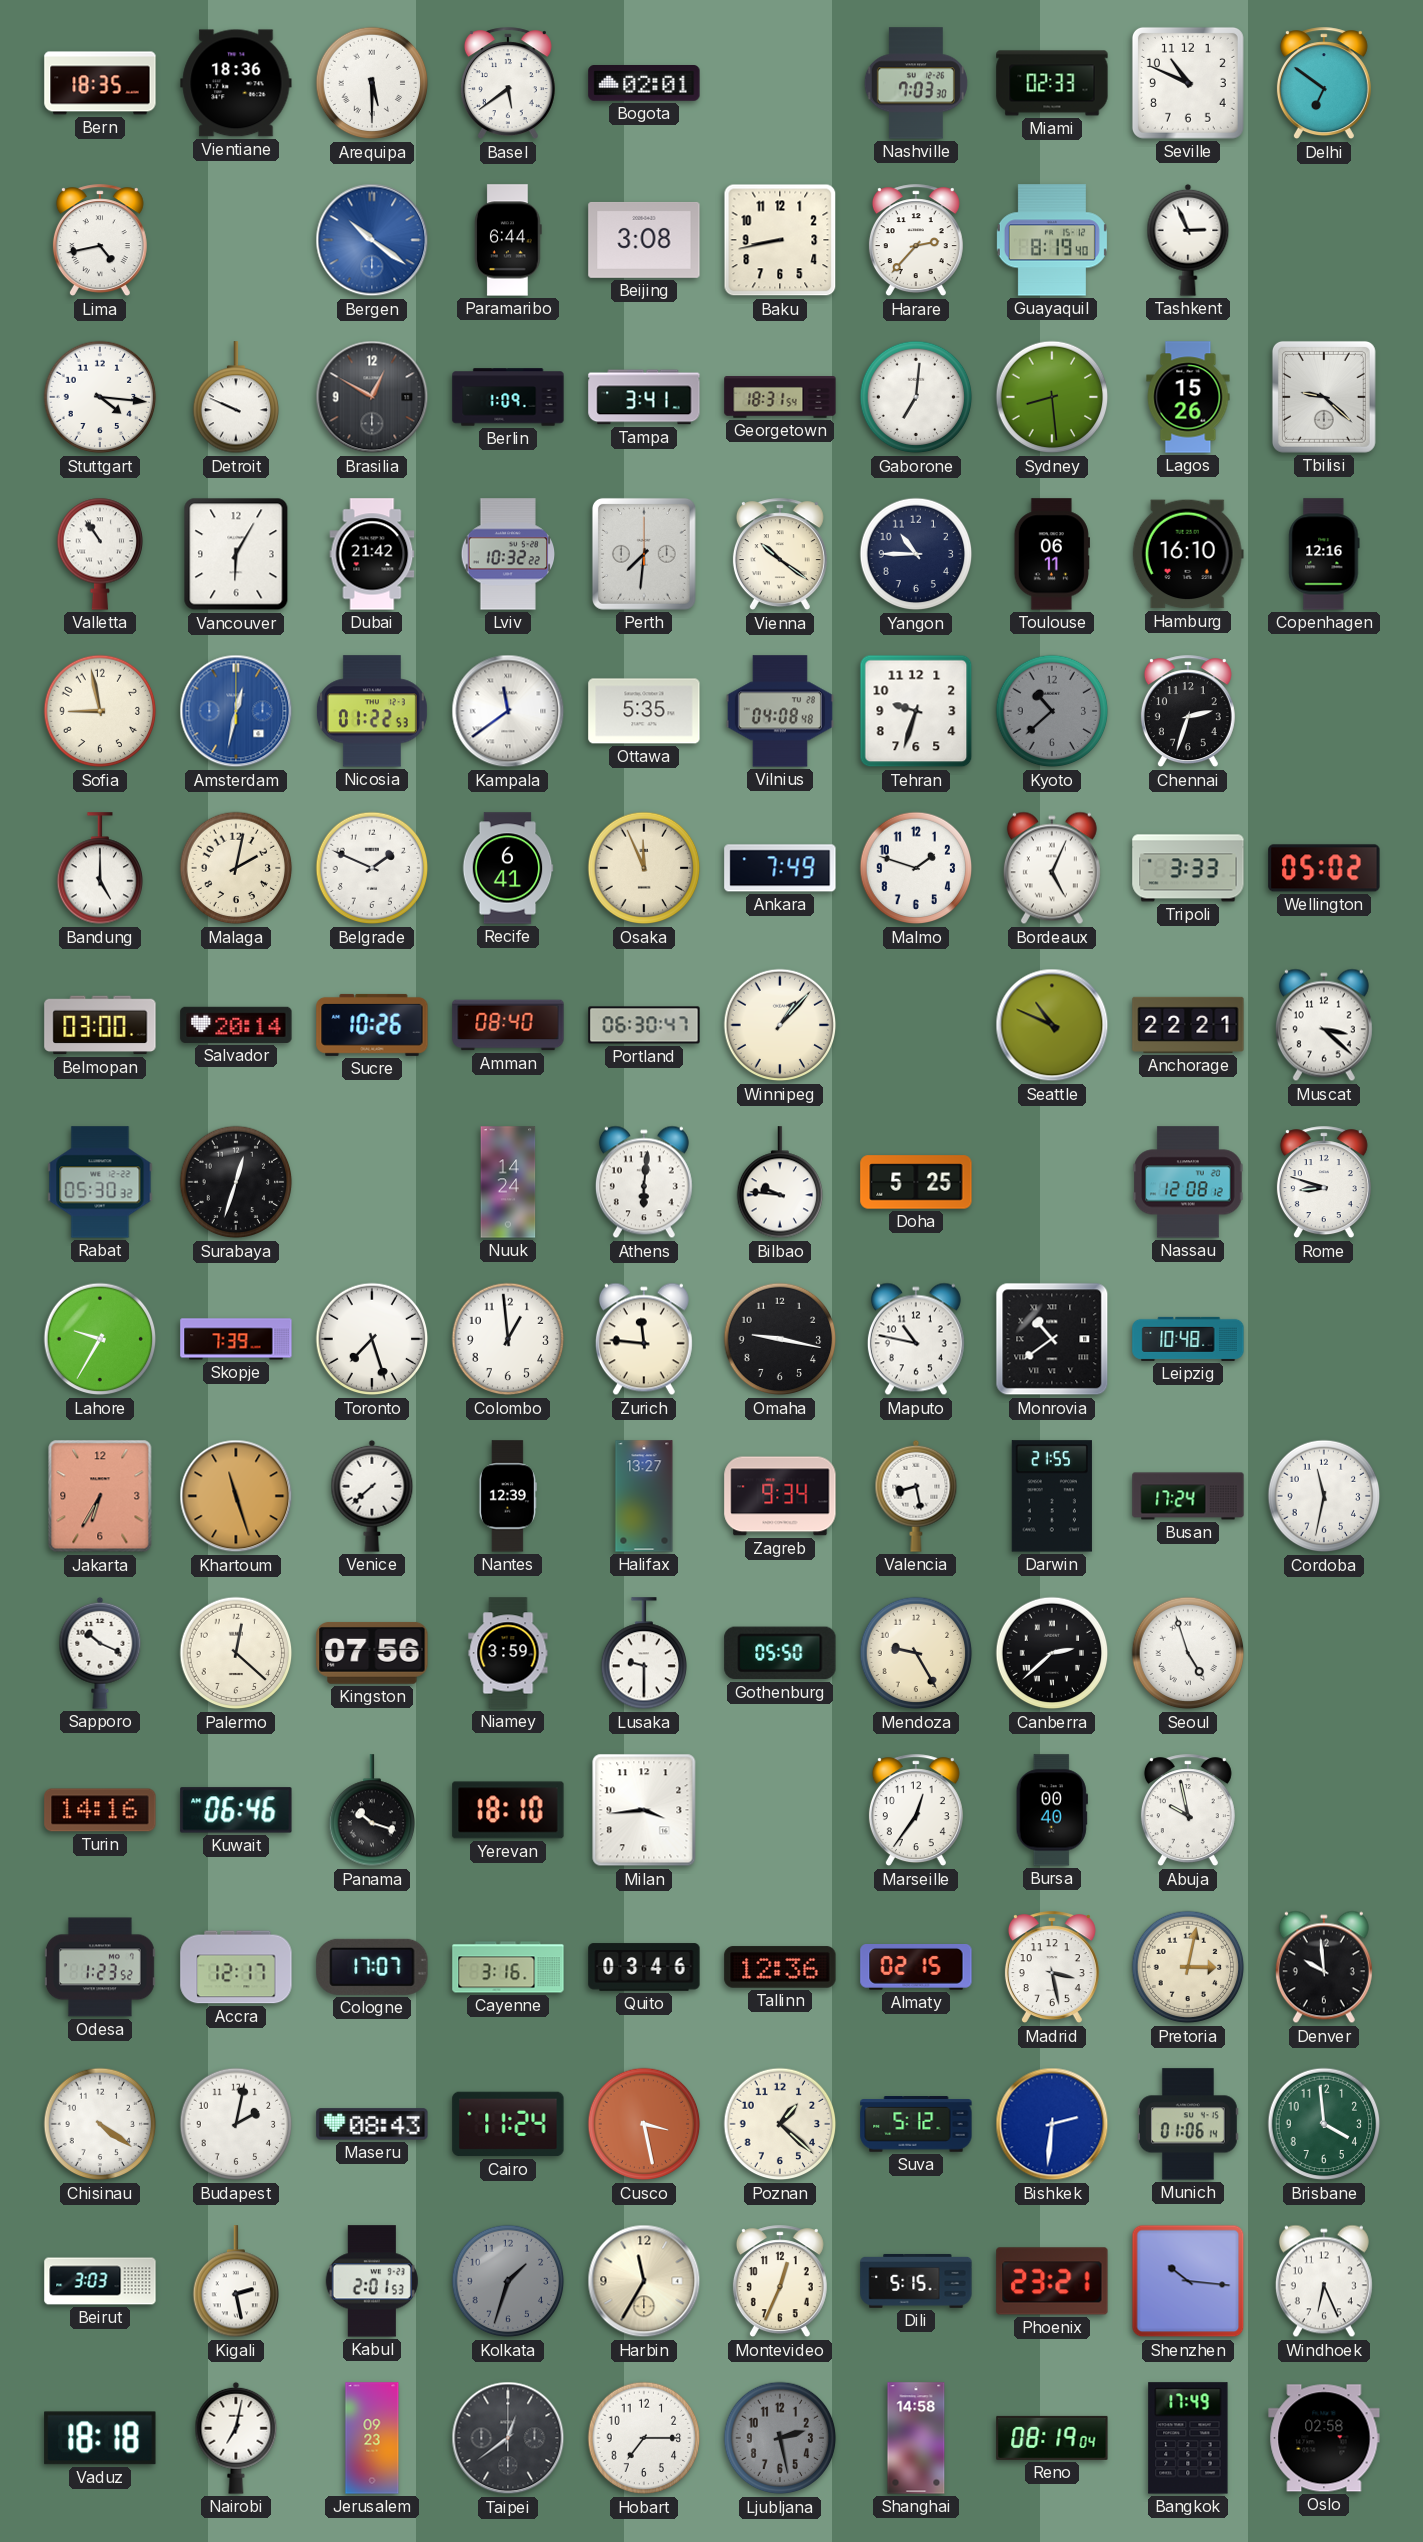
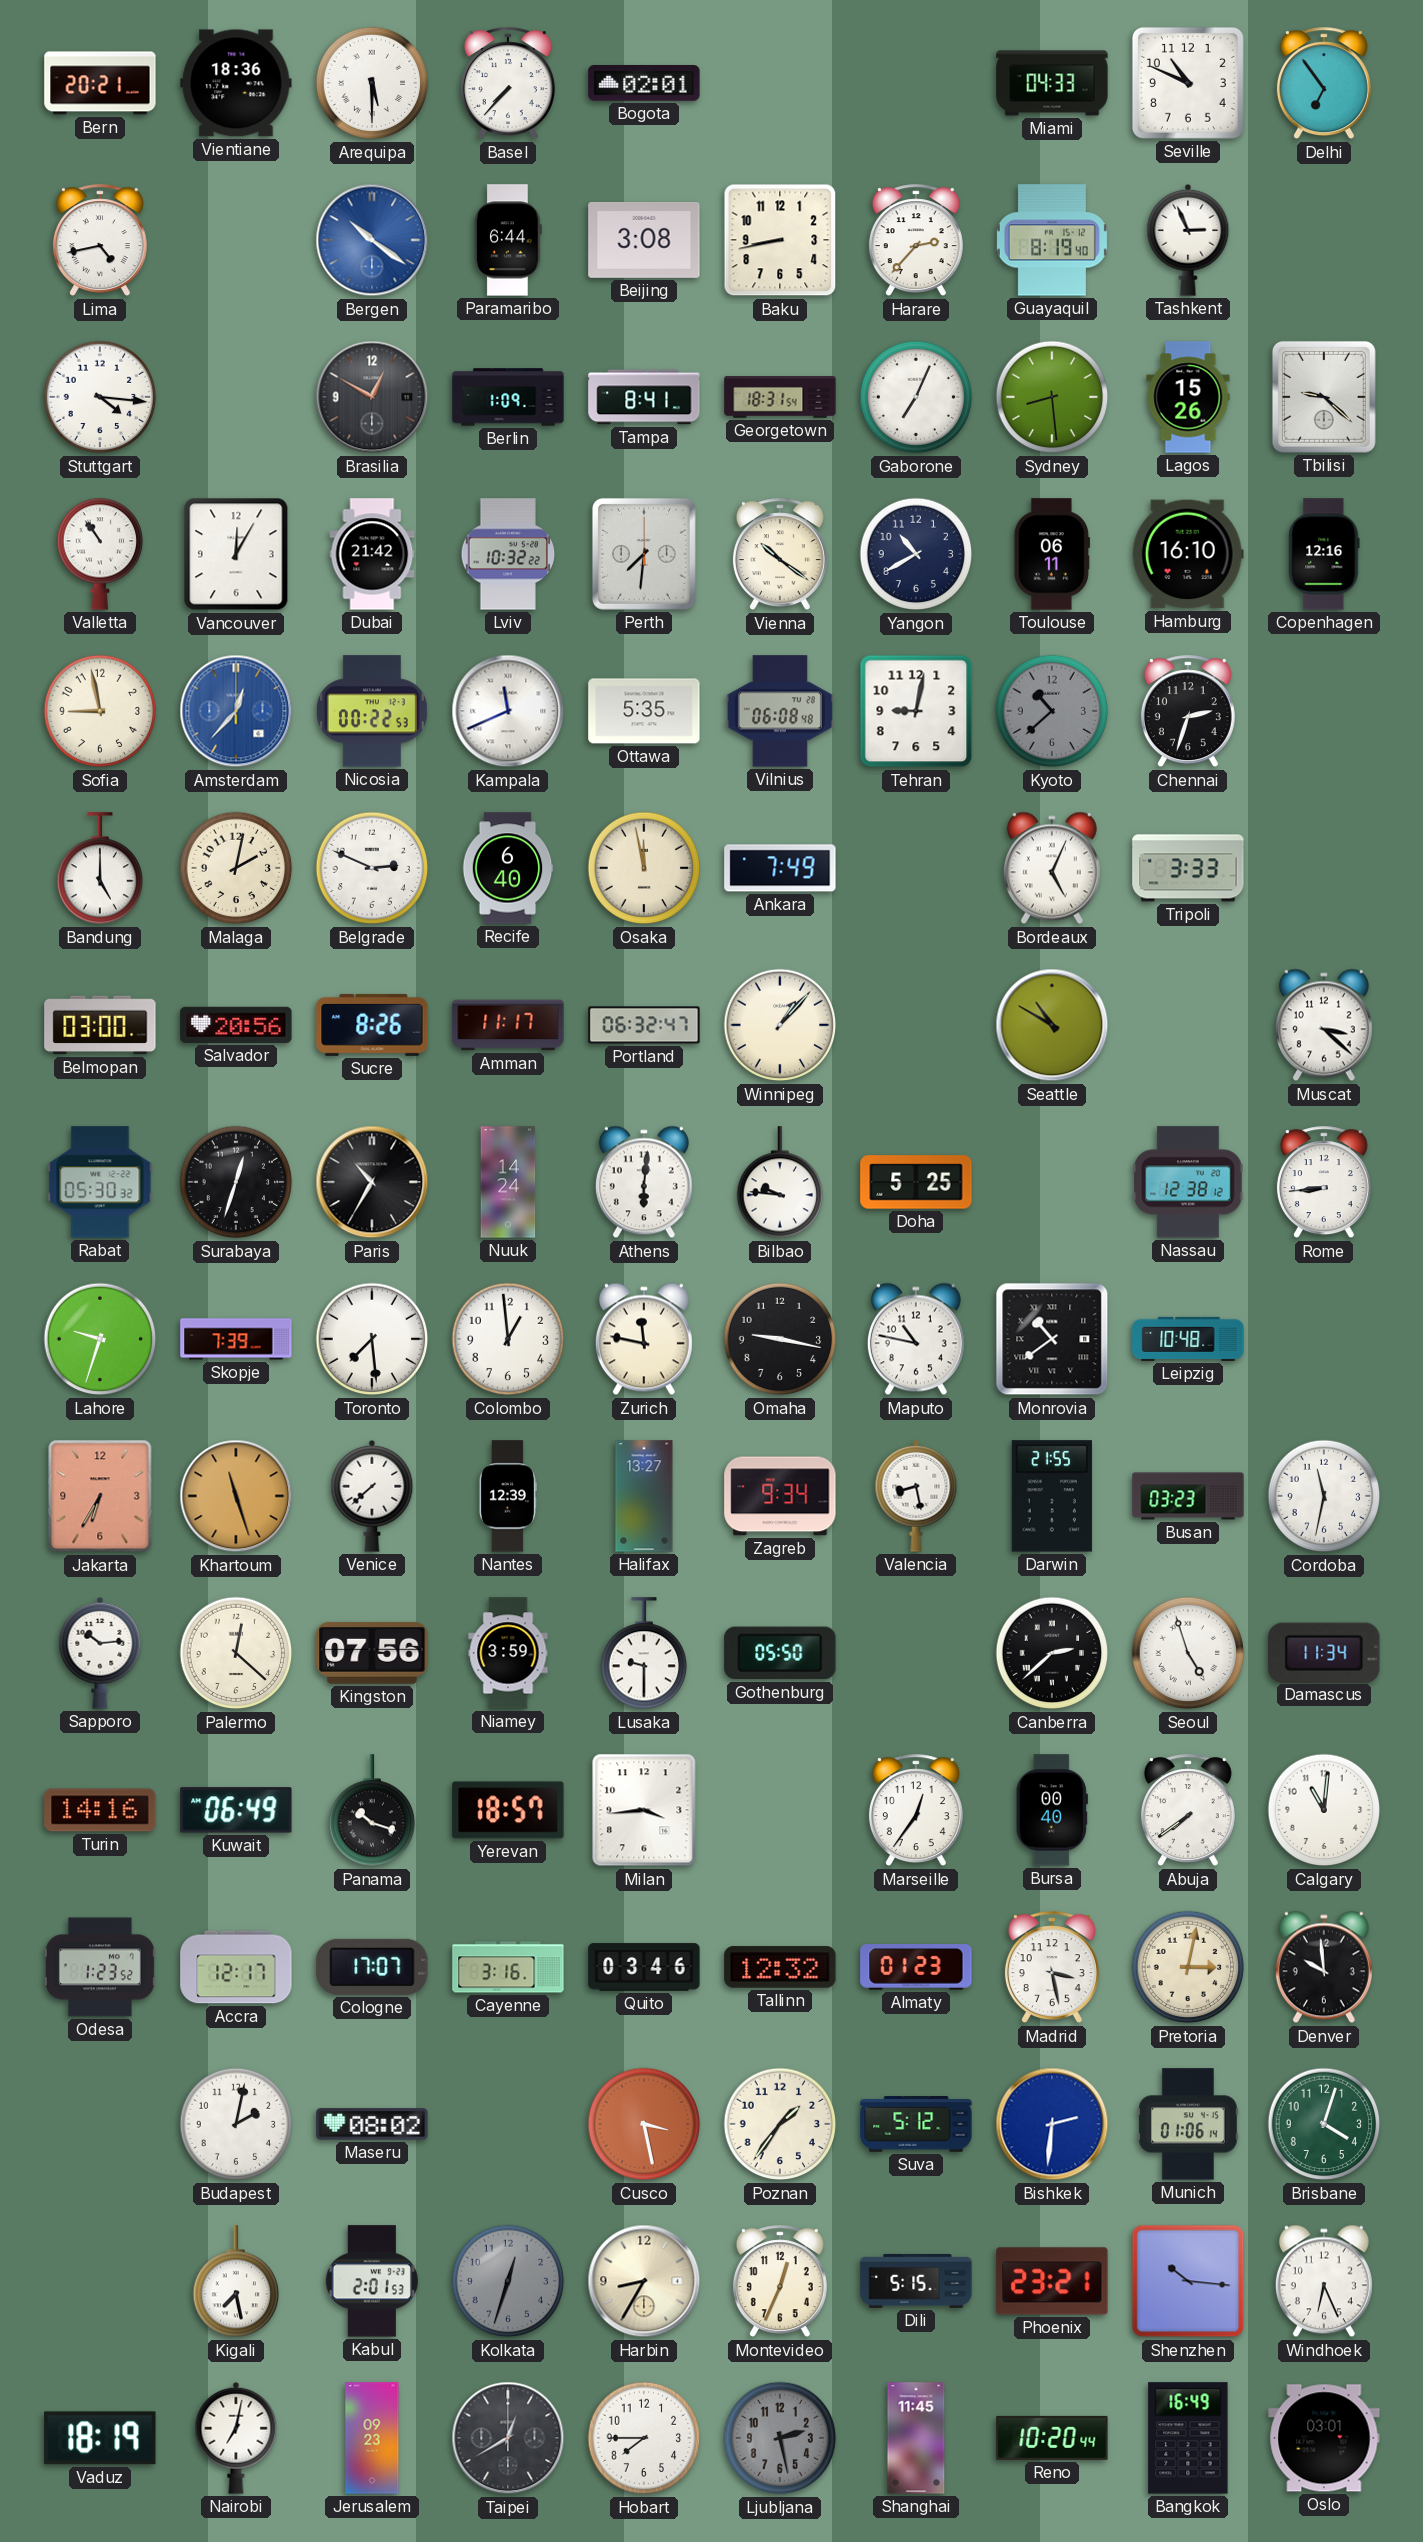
Bern: 18:35 -> 20:21 (100, 83)
Basel: 5:39 -> 7:37 (508, 84)
Nashville: 7:03 -> none (916, 83)
Miami: 02:33 -> 04:33 (1052, 83)
Delhi: 6:51 -> 6:54 (1324, 84)
Detroit: 9:49 -> none (235, 398)
Tampa: 3:41 -> 8:41 (644, 397)
Gaborone: 7:01 -> 7:04 (916, 397)
Vancouver: 6:05 -> 12:05 (236, 554)
Yangon: 10:45 -> 10:40 (916, 554)
Amsterdam: 12:32 -> 12:37 (236, 711)
Nicosia: 01:22 -> 00:22 (372, 711)
Kampala: 11:39 -> 11:41 (508, 711)
Vilnius: 04:08 -> 06:08 (780, 711)
Tehran: 9:33 -> 9:02 (916, 711)
Belgrade: 1:49 -> 2:49 (372, 868)
Recife: 6:41 -> 6:40 (508, 868)
Osaka: 11:56 -> 11:58 (644, 868)
Malmo: 1:48 -> none (916, 868)
Wellington: 05:02 -> none (1324, 868)
Salvador: 20:14 -> 20:56 (236, 1025)
Sucre: 10:26 -> 8:26 (372, 1025)
Amman: 08:40 -> 11:17 (508, 1025)
Portland: 06:30 -> 06:32 (644, 1025)
Seattle: 10:49 -> 10:50 (1052, 1025)
Anchorage: 22:21 -> none (1188, 1025)
Paris: none -> 10:35 (372, 1182)
Nassau: 12:08 -> 12:38 (1188, 1182)
Rome: 8:48 -> 8:44 (1324, 1183)
Lahore: 9:35 -> 9:33 (100, 1339)
Toronto: 7:27 -> 7:29 (372, 1339)
Zurich: 11:46 -> 11:47 (644, 1339)
Busan: 17:24 -> 03:23 (1188, 1496)
Sapporo: 10:19 -> 10:14 (100, 1653)
Mendoza: 9:25 -> none (916, 1653)
Damascus: none -> 11:34 (1324, 1652)
Kuwait: 06:46 -> 06:49 (236, 1810)
Yerevan: 18:10 -> 18:57 (508, 1810)
Abuja: 9:58 -> 7:39 (1188, 1811)
Calgary: none -> 11:01 (1324, 1810)
Tallinn: 12:36 -> 12:32 (780, 1967)
Almaty: 02:15 -> 01:23 (916, 1968)
Chisinau: 4:21 -> none (100, 2124)
Maseru: 08:43 -> 08:02 (372, 2124)
Cairo: 11:24 -> none (508, 2124)
Poznan: 1:22 -> 1:36 (780, 2124)
Brisbane: 3:59 -> 4:03 (1324, 2124)
Beirut: 3:03 -> none (100, 2281)
Kigali: 2:28 -> 7:28 (235, 2282)
Kolkata: 1:33 -> 12:33 (508, 2281)
Harbin: 11:35 -> 8:35 (644, 2281)
Vaduz: 18:18 -> 18:19 (100, 2438)
Taipei: 12:39 -> 12:40 (508, 2438)
Hobart: 7:15 -> 7:45 (644, 2438)
Shanghai: 14:58 -> 11:45 (916, 2438)
Reno: 08:19 -> 10:20 (1052, 2438)
Bangkok: 17:49 -> 16:49 (1188, 2438)
Oslo: 02:58 -> 03:01 (1324, 2438)
